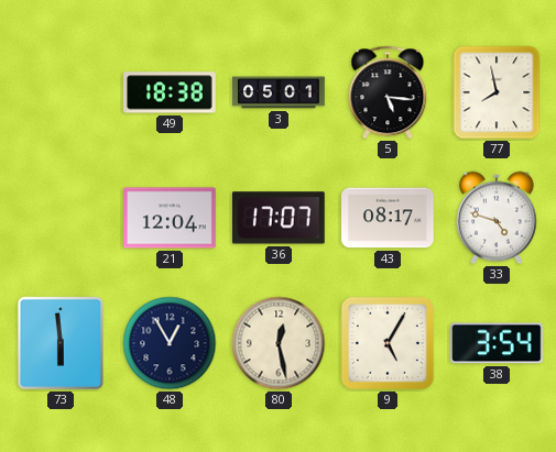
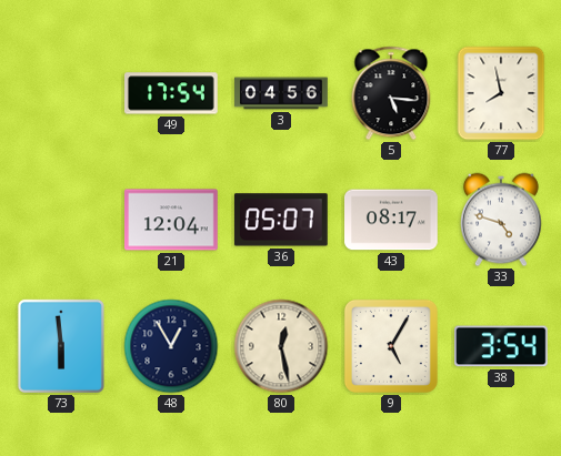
49: 18:38 -> 17:54 (171, 93)
3: 05:01 -> 04:56 (281, 93)
36: 17:07 -> 05:07 (281, 220)
